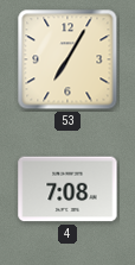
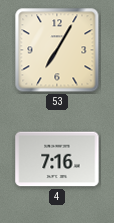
4: 7:08 -> 7:16 (57, 159)
